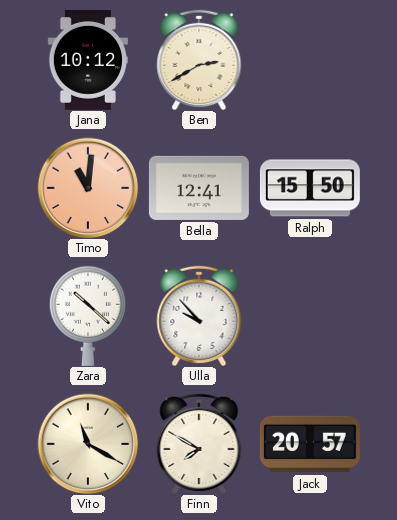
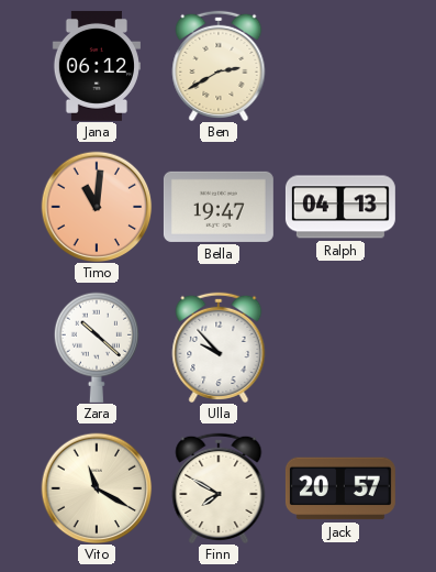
Jana: 10:12 -> 06:12 (97, 66)
Bella: 12:41 -> 19:47 (219, 207)
Ralph: 15:50 -> 04:13 (340, 207)
